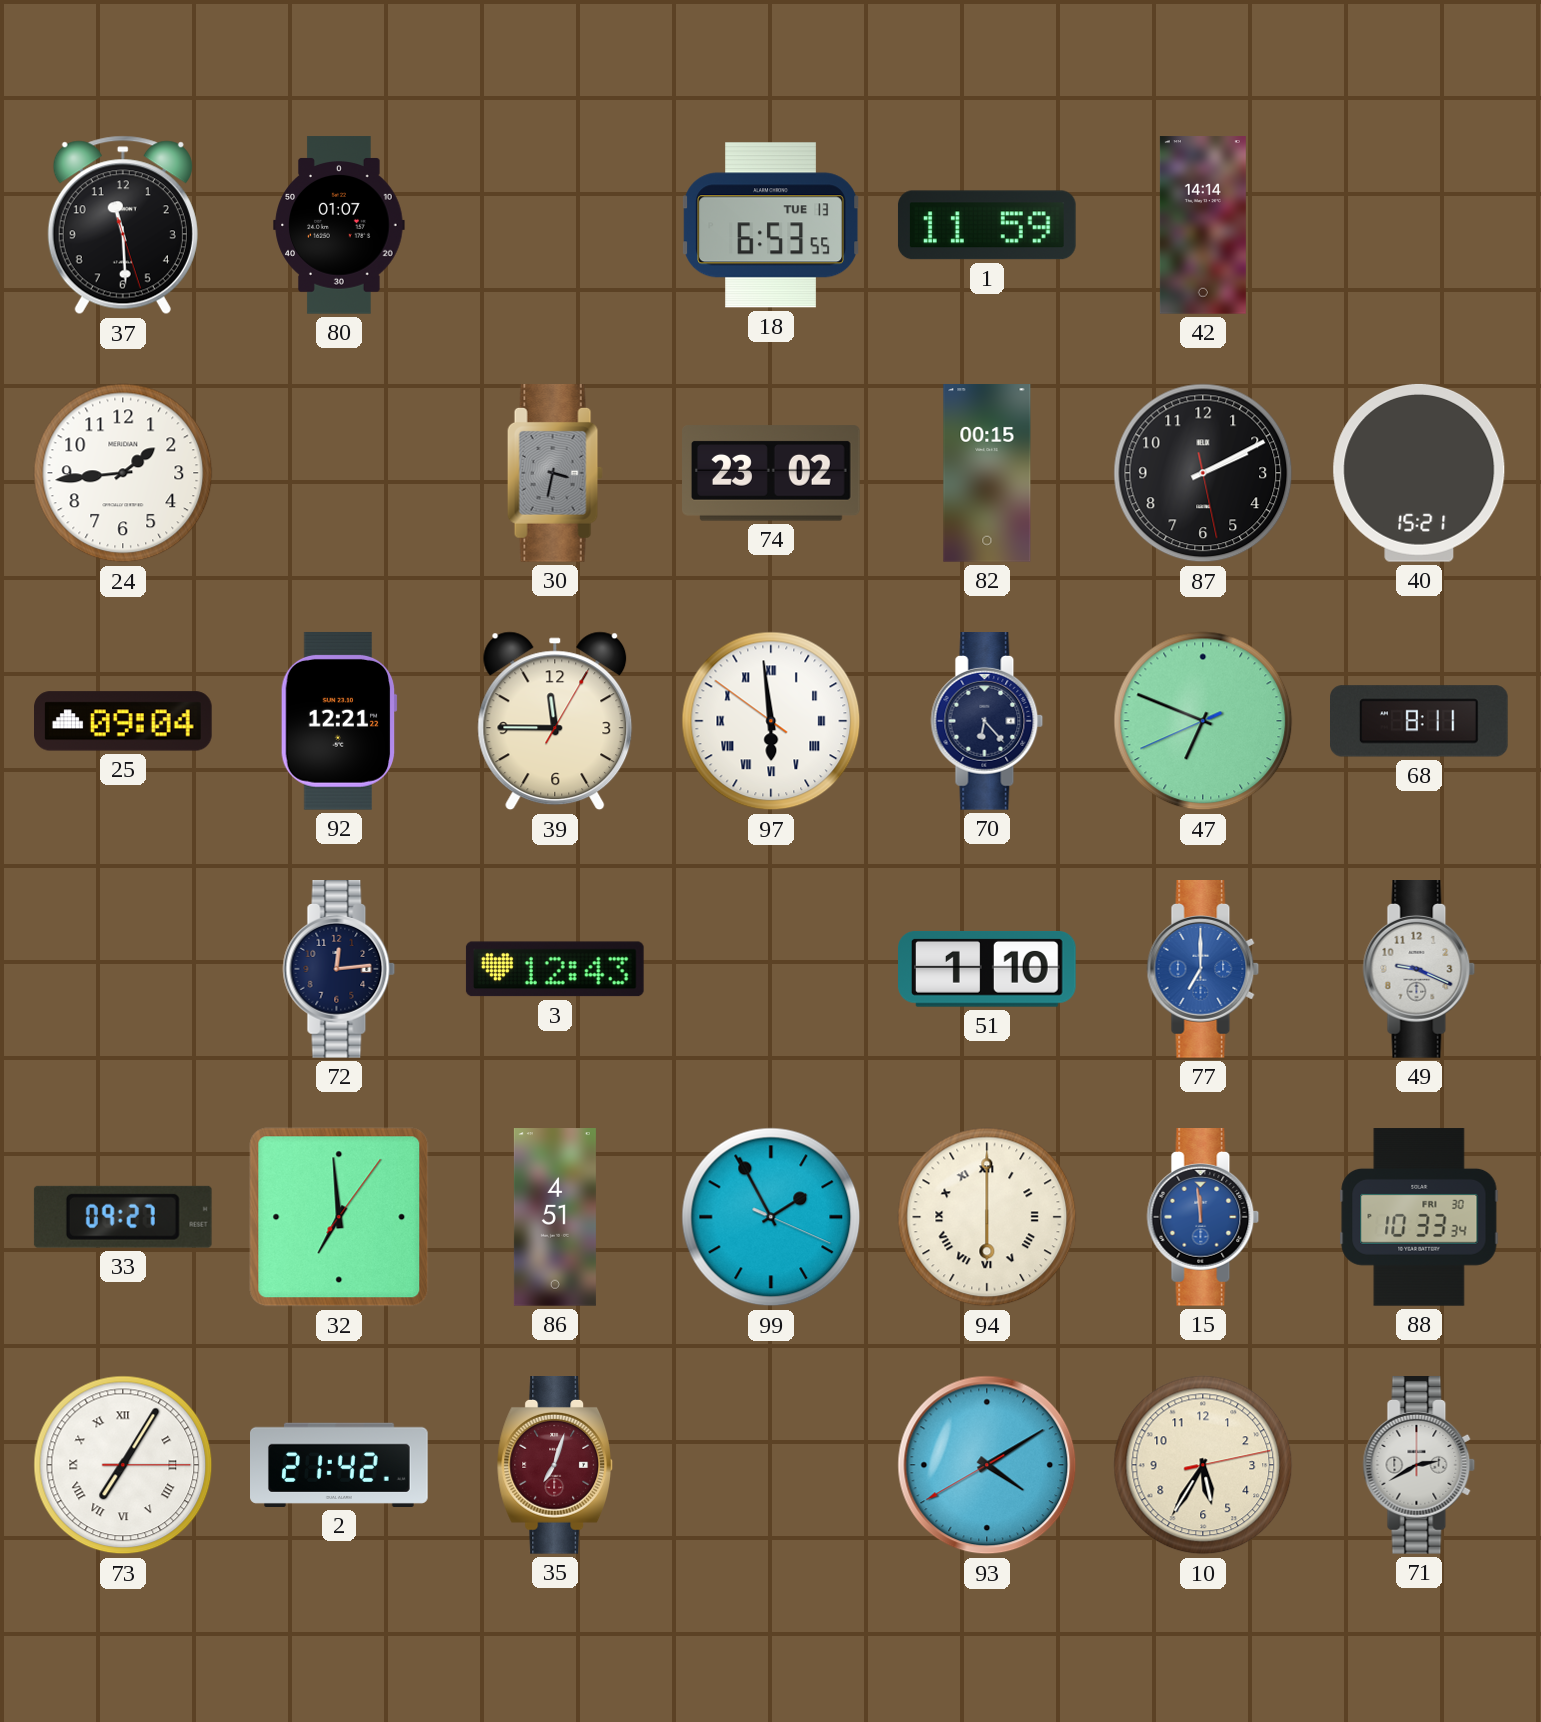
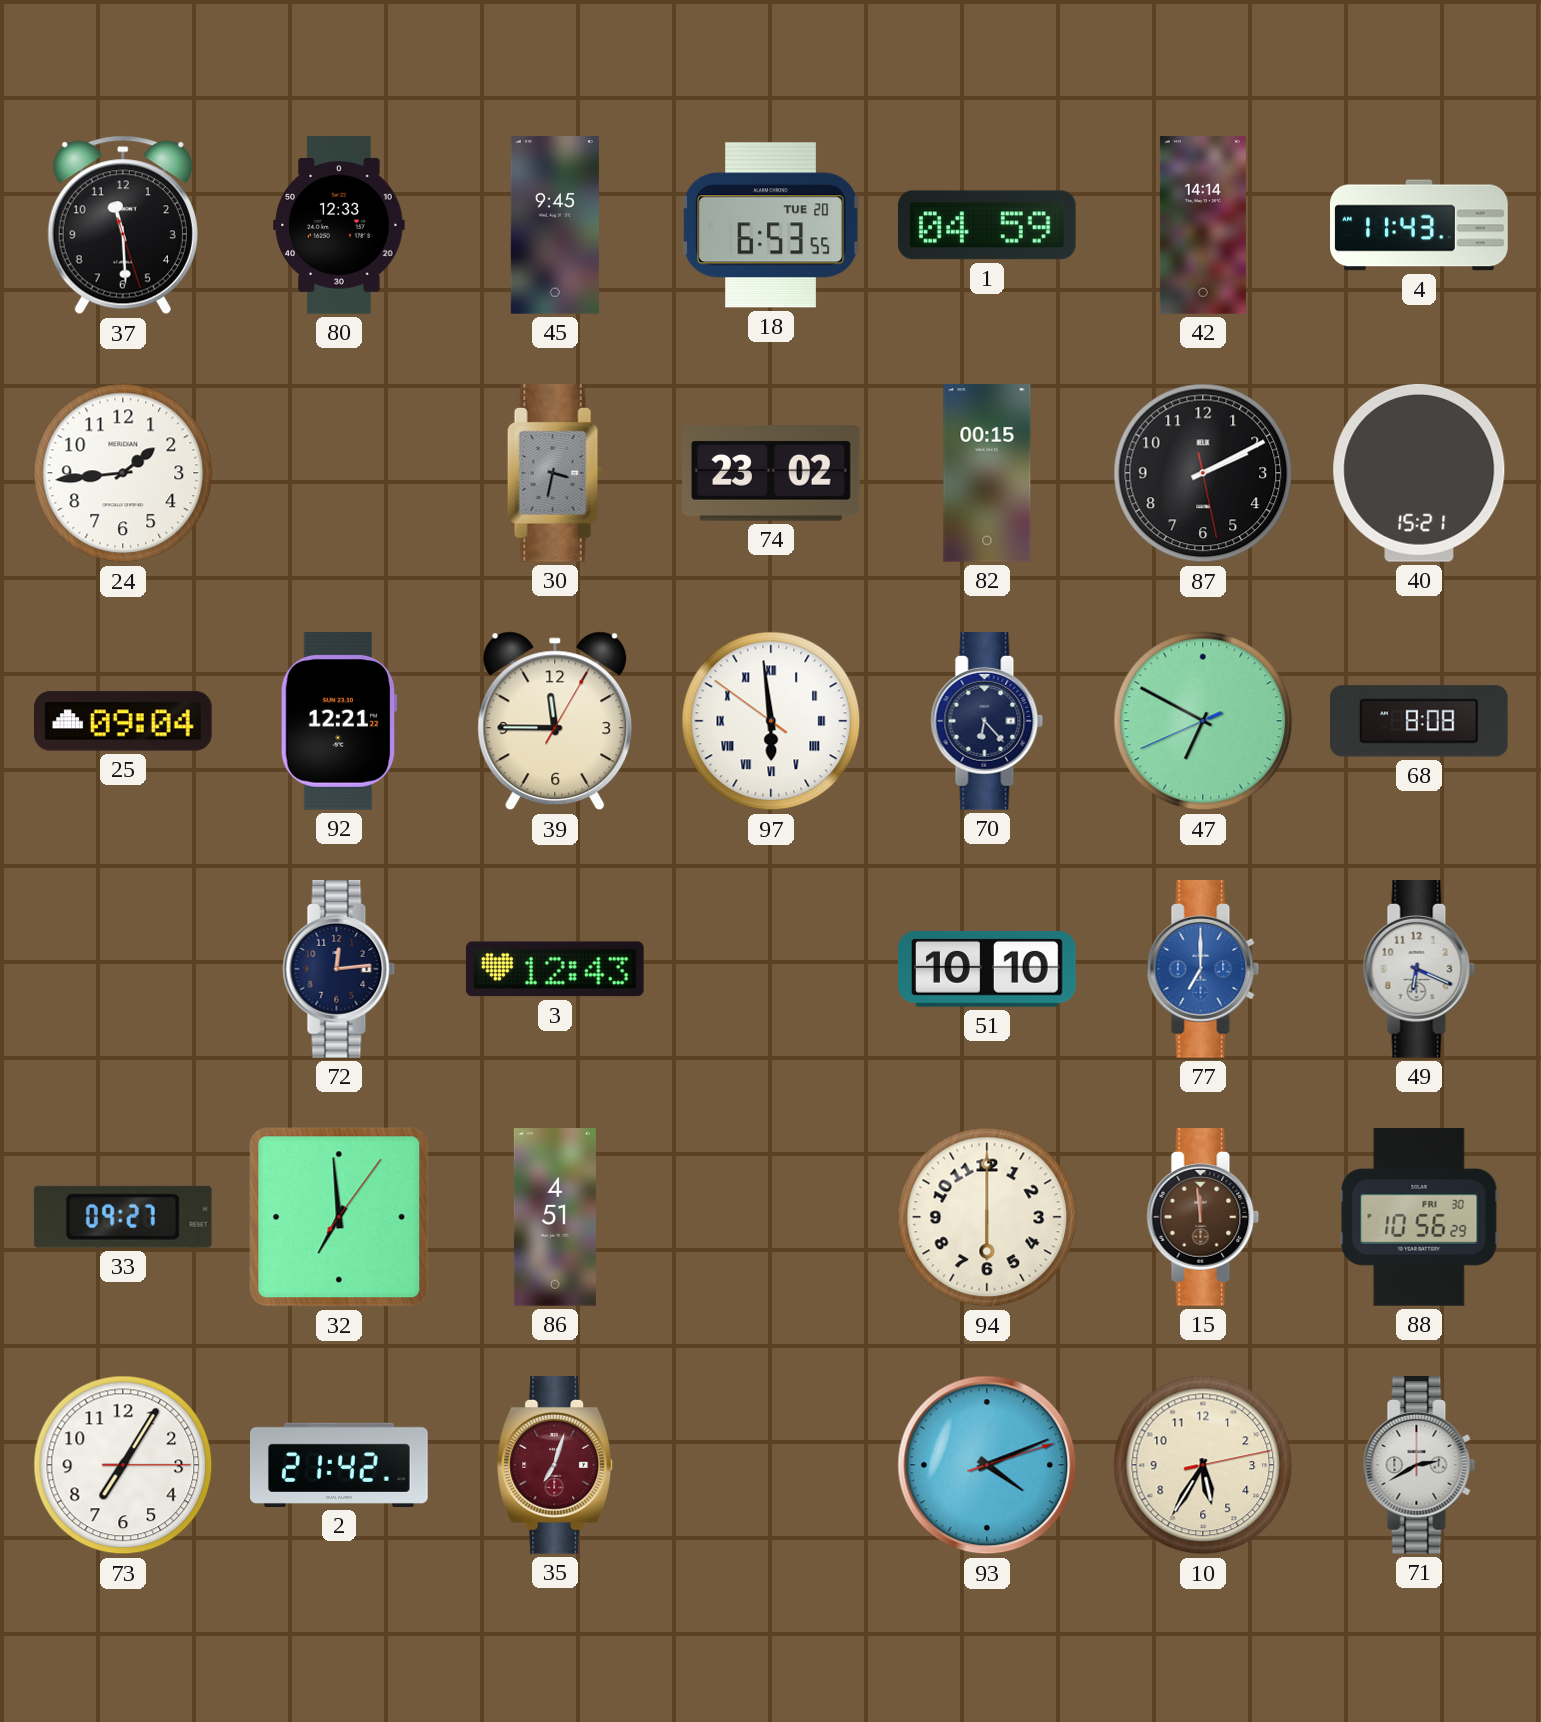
80: 01:07 -> 12:33 (339, 225)
45: none -> 9:45 (555, 225)
18 date: TUE 13 -> TUE 20 (770, 225)
1: 11:59 -> 04:59 (987, 225)
4: none -> 11:43 (1419, 225)
47: 6:48 -> 6:49 (1203, 721)
68: 8:11 -> 8:08 (1420, 721)
51: 1:10 -> 10:10 (988, 969)
49: 9:19 -> 6:19 (1419, 970)
99: 1:55 -> none (771, 1217)
94 numerals: Roman -> Arabic (987, 1217)
15 dial: blue -> brown (1203, 1218)
88: 10:33 -> 10:56 (1419, 1217)
73 numerals: Roman -> Arabic (123, 1465)
93: 4:09 -> 4:11 (987, 1465)
